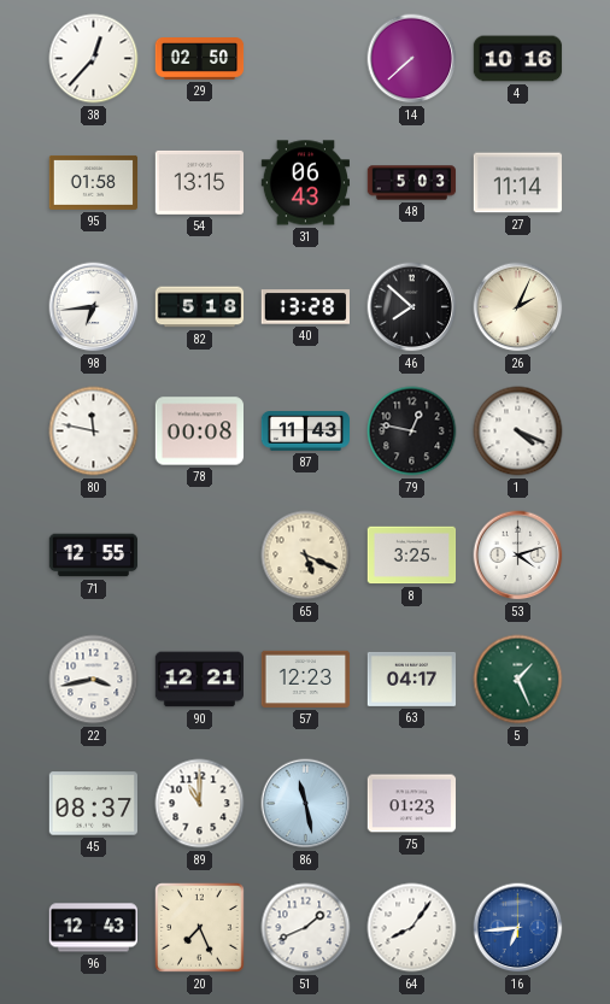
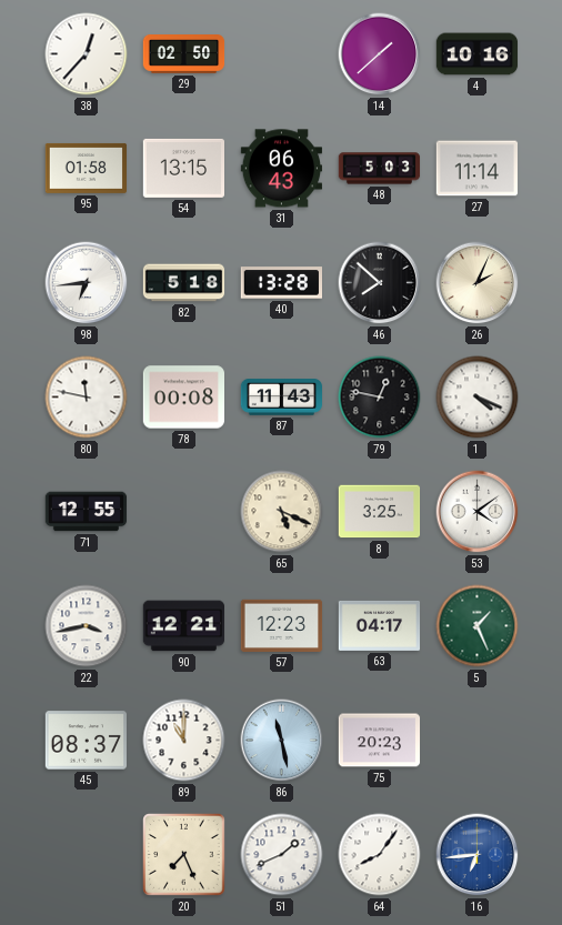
14: 7:38 -> 1:38 (380, 54)
53: 4:12 -> 4:09 (478, 512)
75: 01:23 -> 20:23 (380, 741)
96: 12:43 -> none (93, 928)
